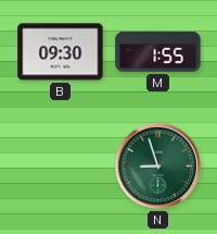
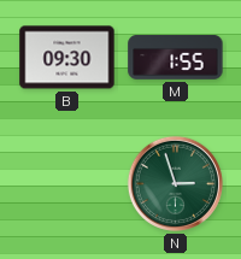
N: 8:57 -> 2:57 (175, 183)
